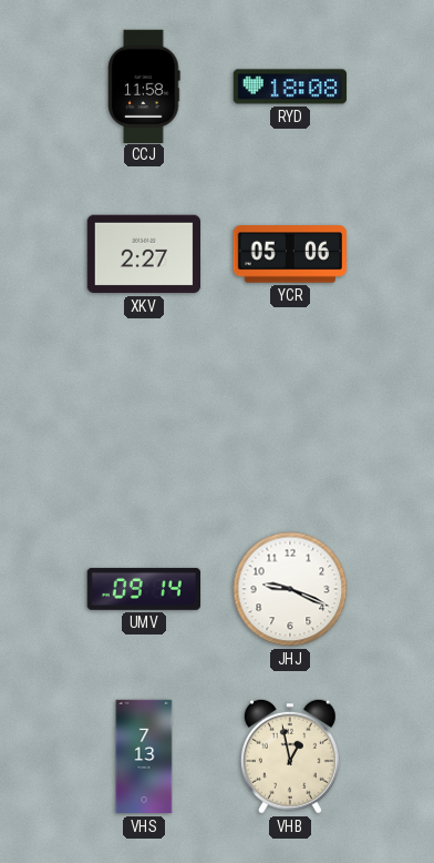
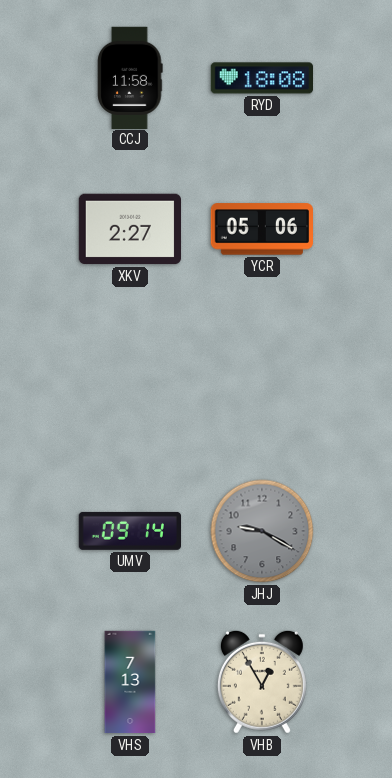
JHJ: 9:19 -> 9:20 (262, 531)
JHJ dial: white -> grey (262, 531)
VHB: 12:58 -> 12:55 (262, 682)
